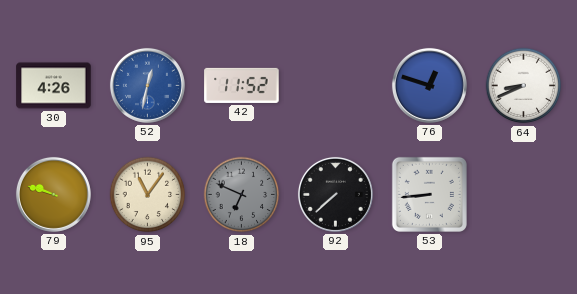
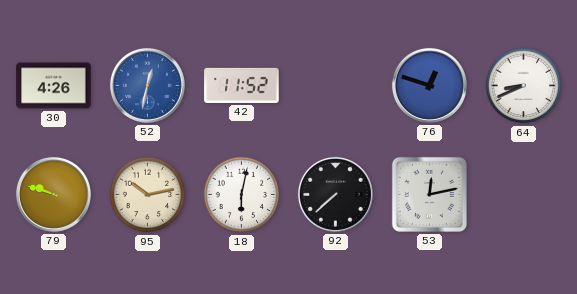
95: 11:06 -> 10:13 (148, 195)
18: 6:49 -> 6:02 (242, 195)
18 dial: grey -> white (242, 195)
53: 8:44 -> 12:13 (429, 194)
